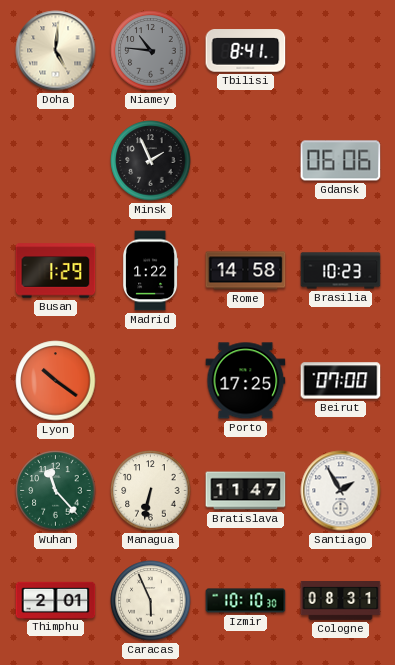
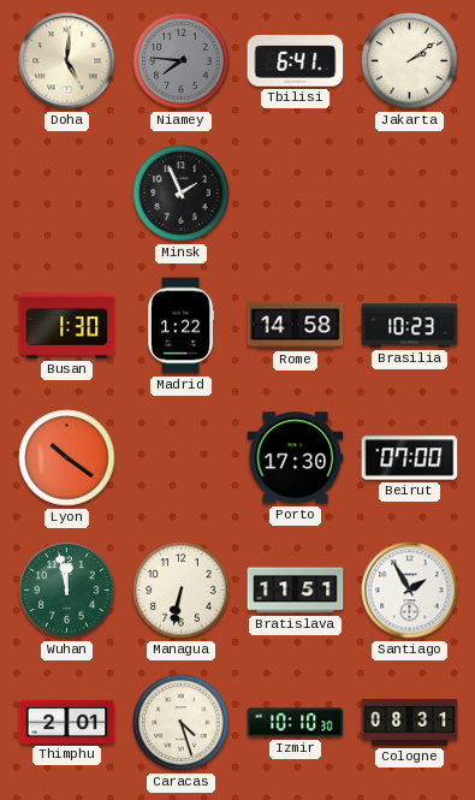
Niamey: 10:46 -> 7:46 (182, 61)
Tbilisi: 8:41 -> 6:41 (296, 61)
Jakarta: none -> 2:09 (410, 61)
Gdansk: 06:06 -> none (341, 161)
Busan: 1:29 -> 1:30 (67, 326)
Porto: 17:25 -> 17:30 (296, 458)
Wuhan: 11:23 -> 11:58 (67, 591)
Bratislava: 11:47 -> 11:51 (296, 591)
Caracas: 5:56 -> 4:27 (182, 723)
